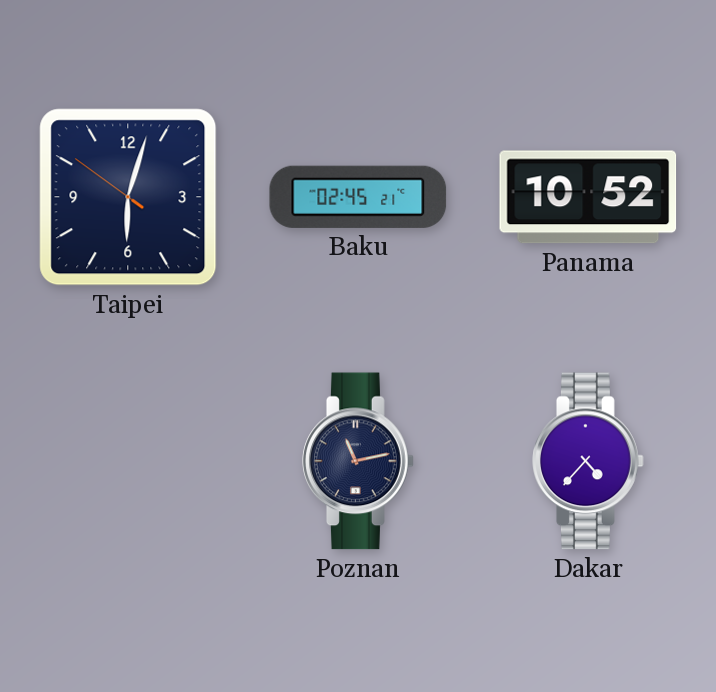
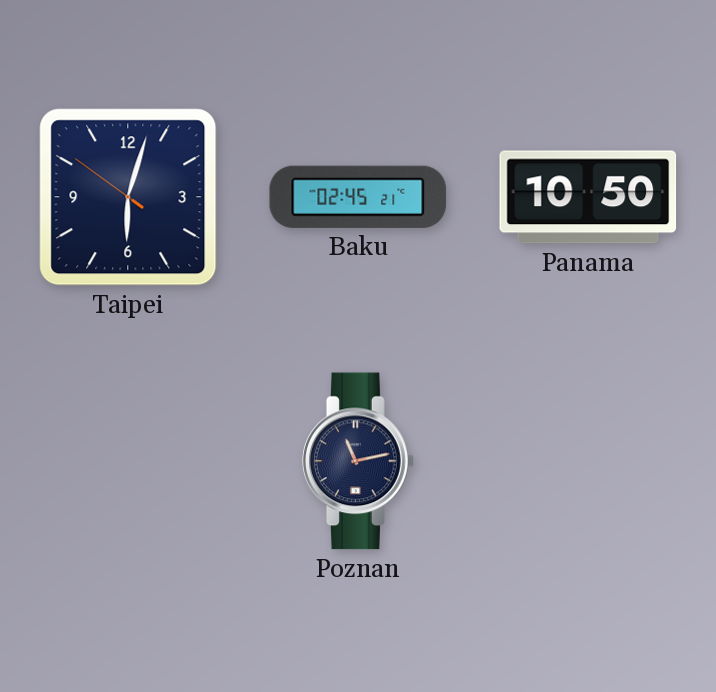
Panama: 10:52 -> 10:50 (588, 197)
Dakar: 4:37 -> none (588, 461)
